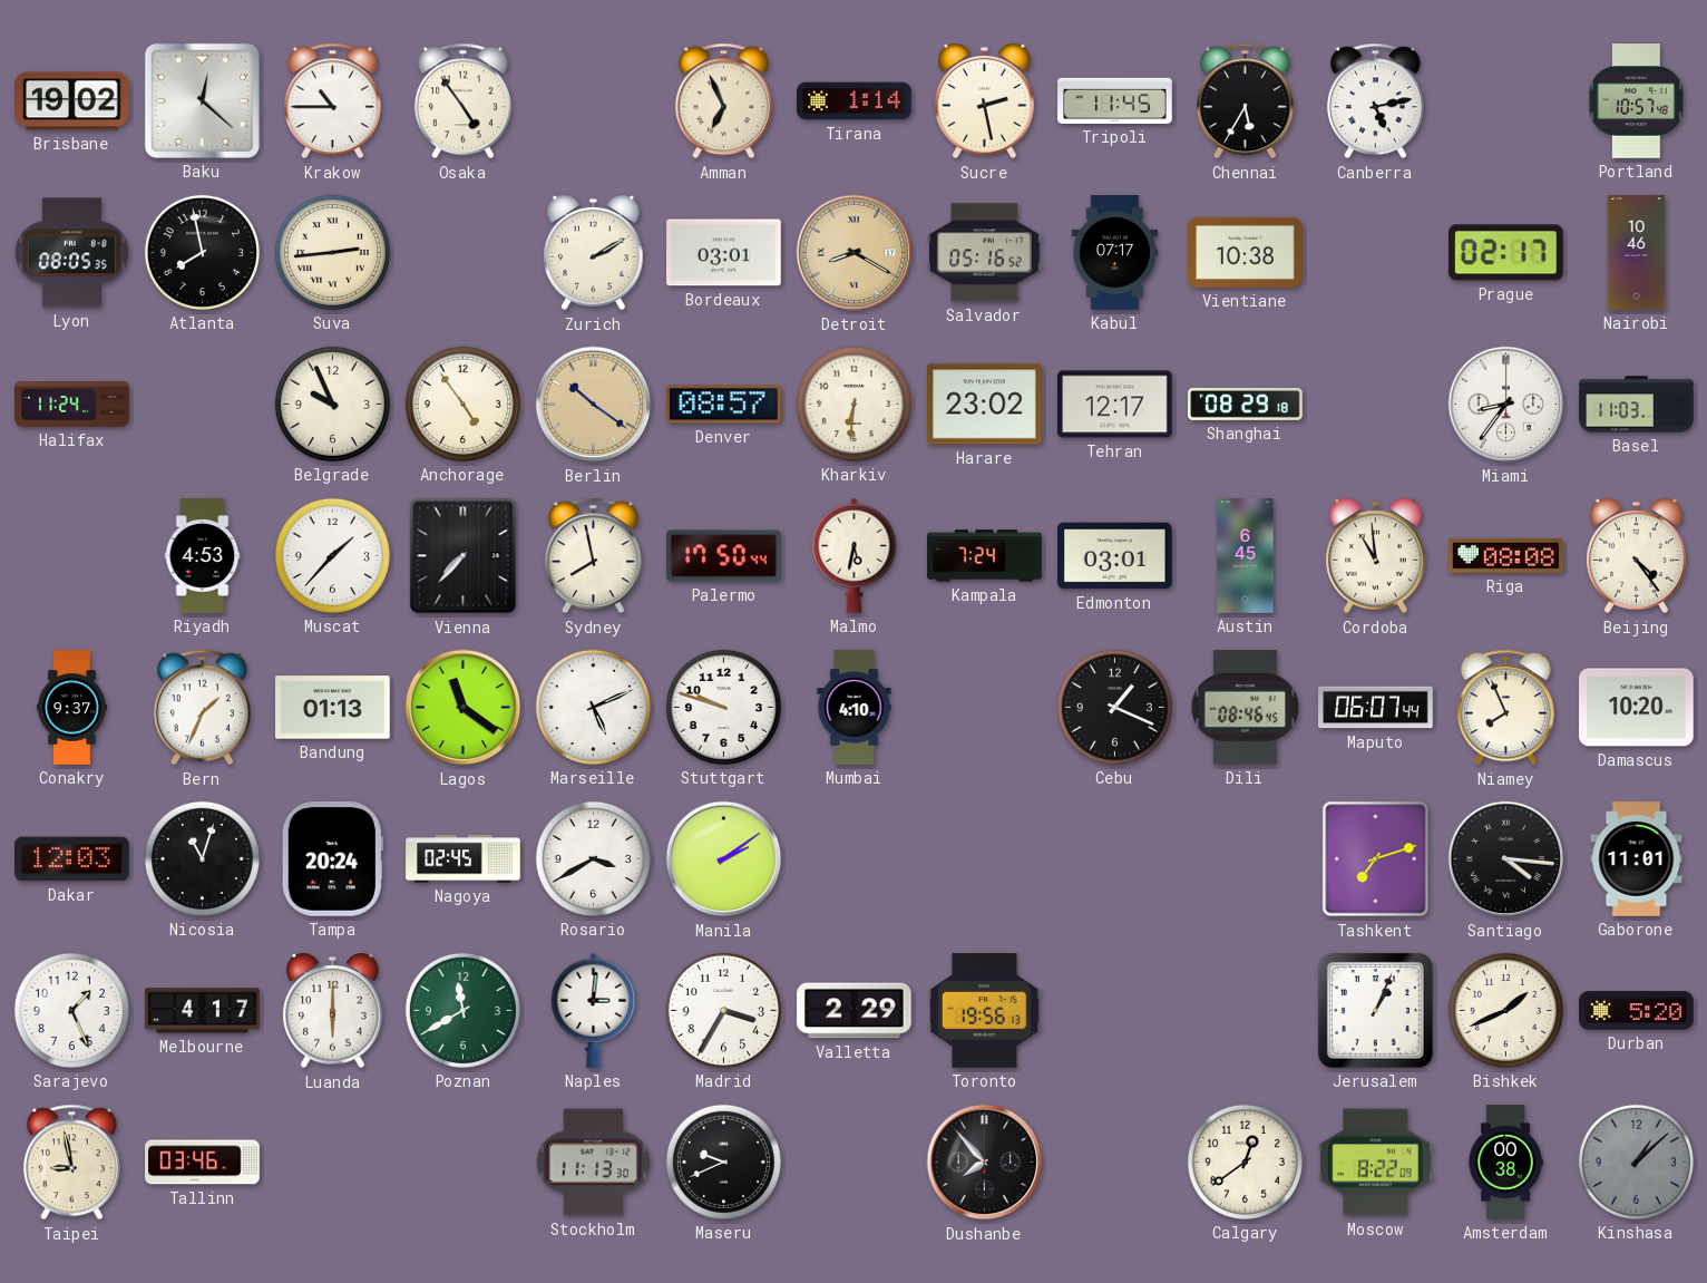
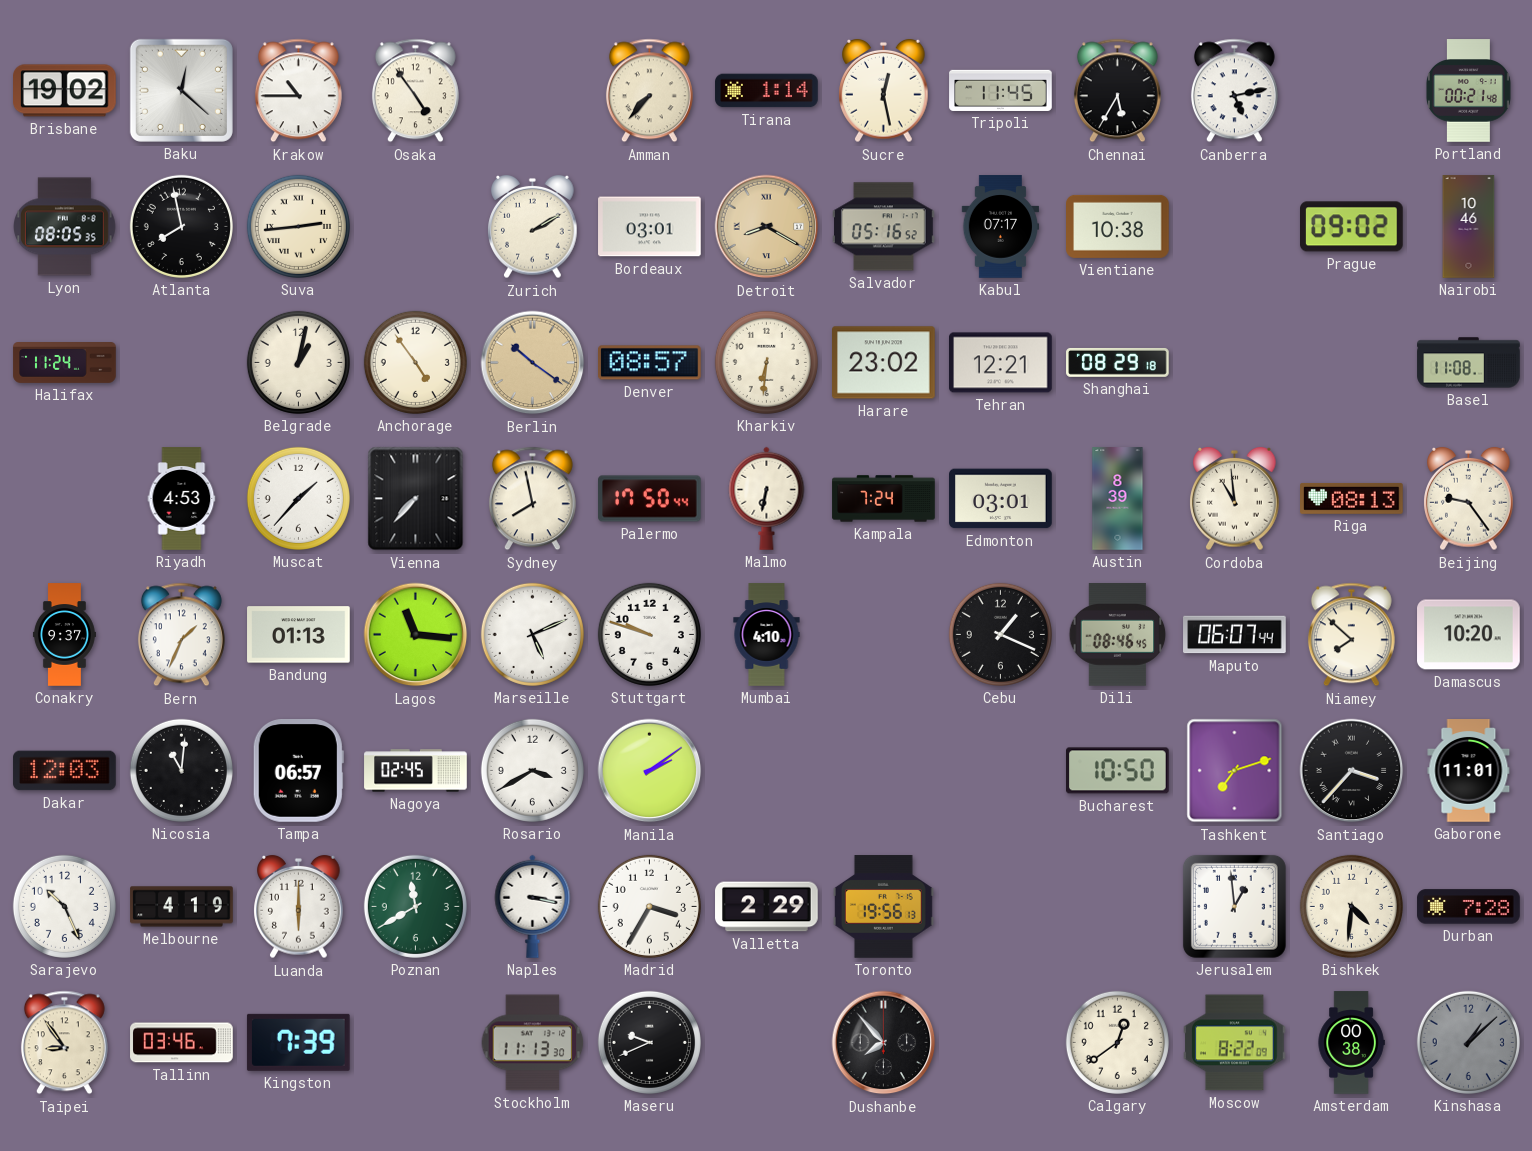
Amman: 6:56 -> 7:37 (649, 91)
Sucre: 2:28 -> 12:28 (884, 91)
Portland: 10:57 -> 00:21 (1468, 91)
Prague: 02:17 -> 09:02 (1352, 227)
Belgrade: 9:56 -> 1:02 (298, 362)
Tehran: 12:17 -> 12:21 (1001, 363)
Miami: 8:36 -> none (1506, 405)
Basel: 11:03 -> 11:08 (1469, 363)
Malmo: 5:32 -> 6:32 (767, 498)
Austin: 6:45 -> 8:39 (1118, 499)
Riga: 08:08 -> 08:13 (1352, 498)
Beijing: 4:24 -> 9:24 (1469, 499)
Lagos: 11:21 -> 11:16 (416, 635)
Niamey: 7:56 -> 7:52 (1351, 635)
Nicosia: 11:03 -> 11:01 (181, 770)
Tampa: 20:24 -> 06:57 (298, 771)
Bucharest: none -> 10:50 (1118, 771)
Santiago: 4:16 -> 3:37 (1352, 771)
Sarajevo: 1:26 -> 10:26 (64, 906)
Melbourne: 4:17 -> 4:19 (182, 907)
Naples: 3:01 -> 3:17 (533, 906)
Jerusalem: 1:04 -> 12:59 (1234, 906)
Bishkek: 1:41 -> 4:31 (1351, 906)
Durban: 5:20 -> 7:28 (1469, 907)
Taipei: 8:58 -> 8:54 (64, 1043)
Kingston: none -> 7:39 (298, 1042)
